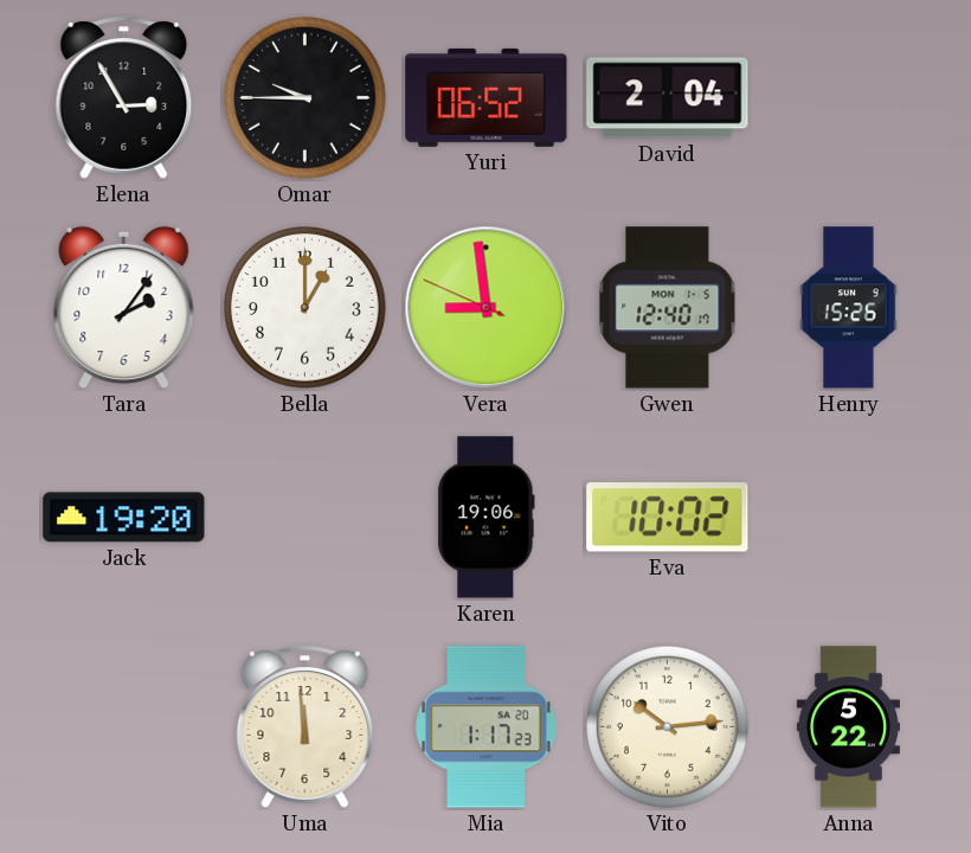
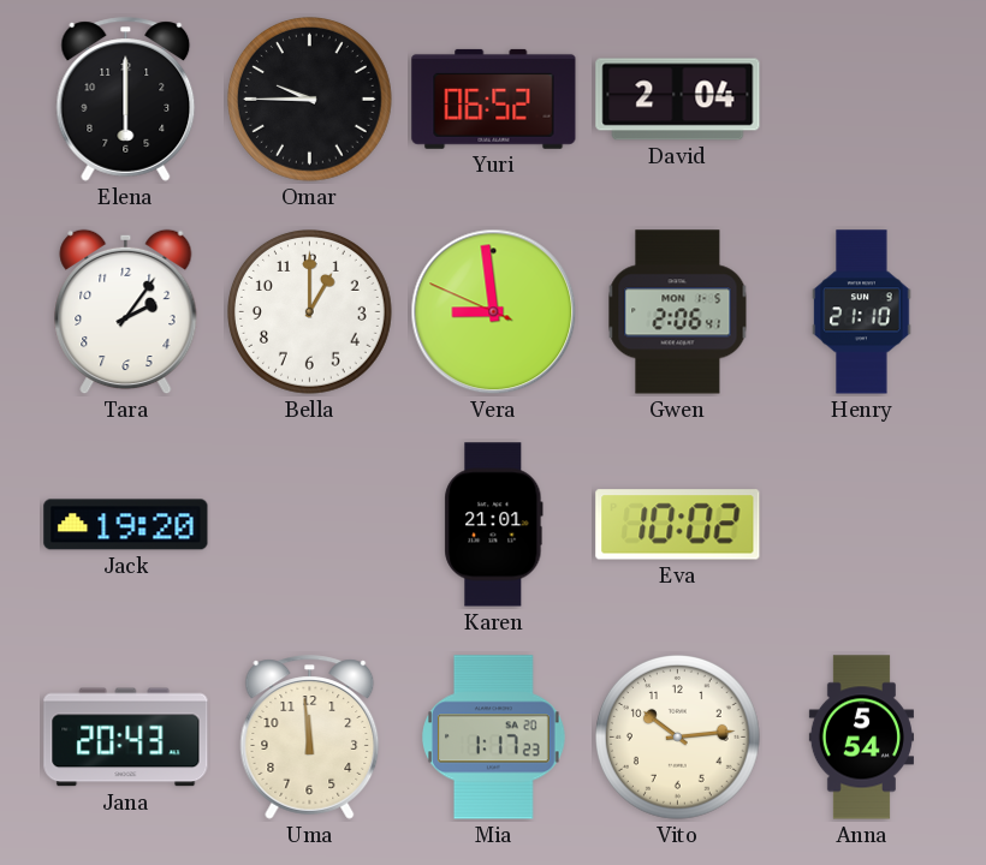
Elena: 2:55 -> 6:00 (126, 100)
Gwen: 12:40 -> 2:06 (678, 312)
Henry: 15:26 -> 21:10 (862, 312)
Karen: 19:06 -> 21:01 (494, 525)
Jana: none -> 20:43 (126, 738)
Anna: 5:22 -> 5:54 (861, 738)
